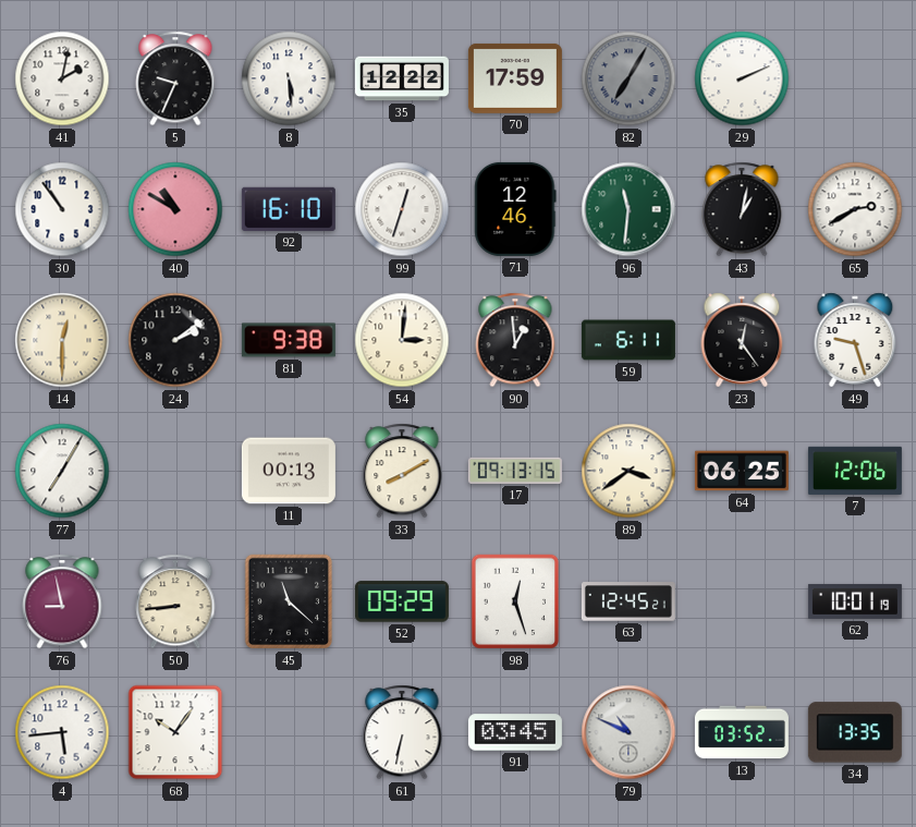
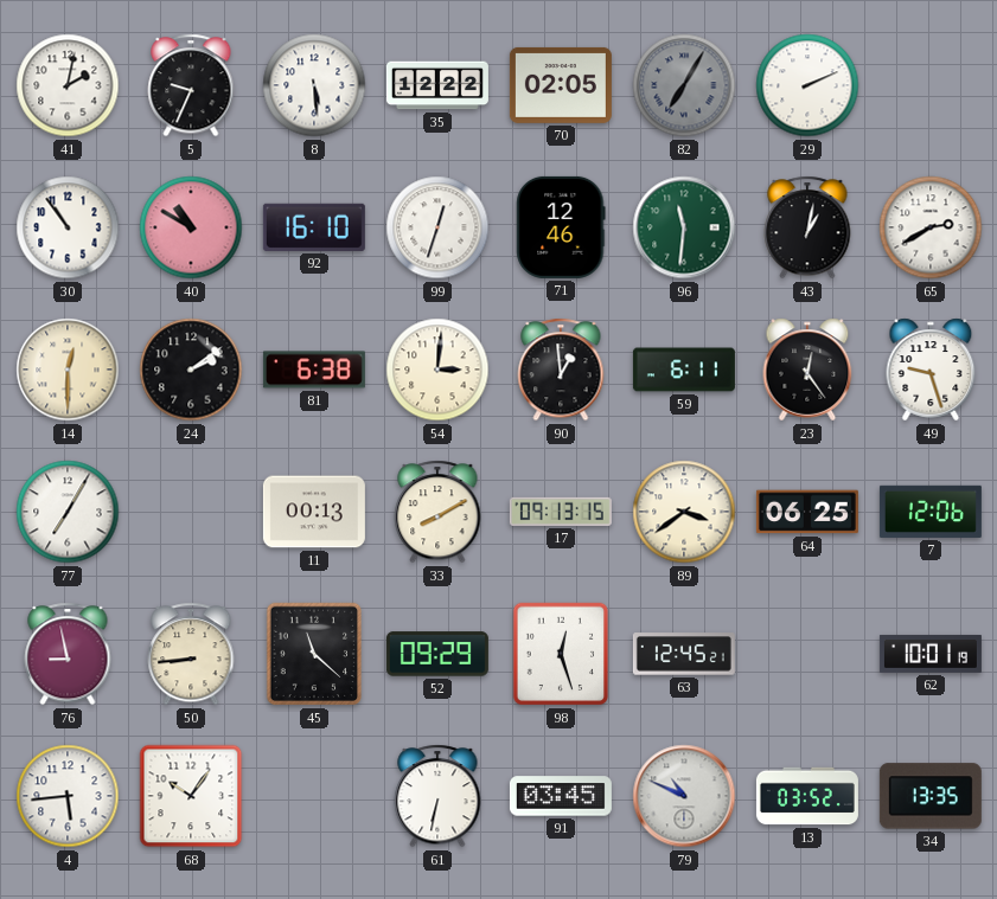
70: 17:59 -> 02:05 (561, 85)
81: 9:38 -> 6:38 (314, 370)
